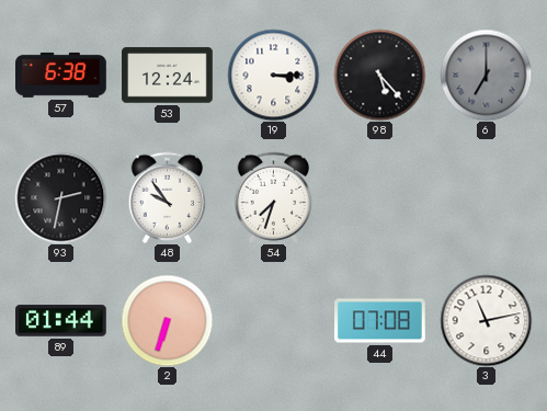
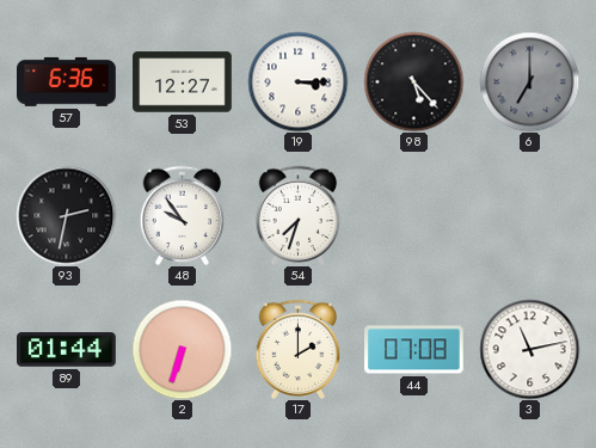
57: 6:38 -> 6:36 (67, 81)
53: 12:24 -> 12:27 (183, 82)
17: none -> 2:00 (299, 349)
